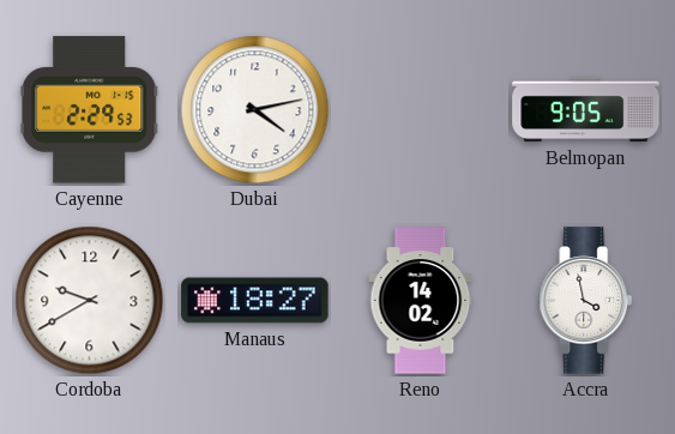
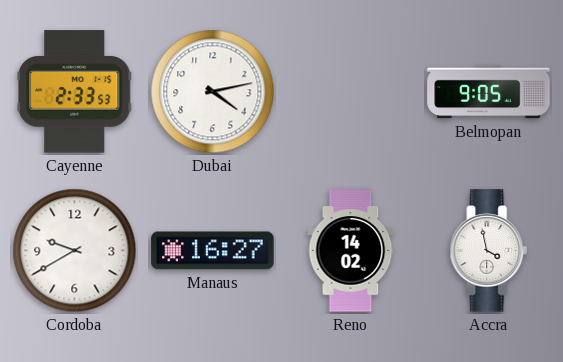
Cayenne: 2:29 -> 2:33 (75, 92)
Manaus: 18:27 -> 16:27 (213, 251)
